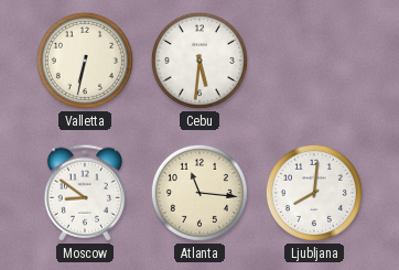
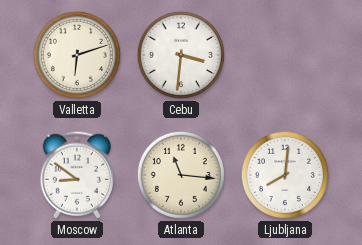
Valletta: 6:32 -> 6:12 (77, 55)
Cebu: 5:31 -> 3:31 (181, 55)
